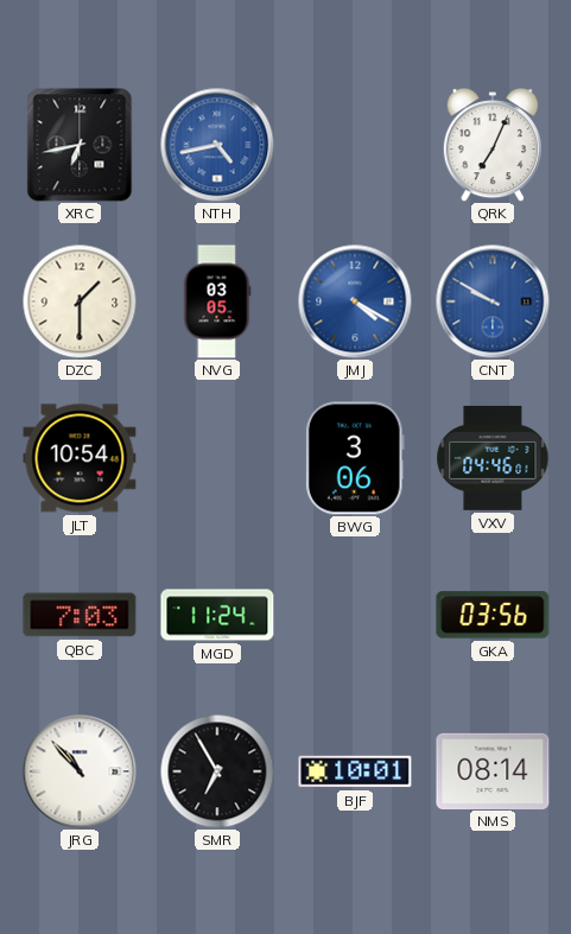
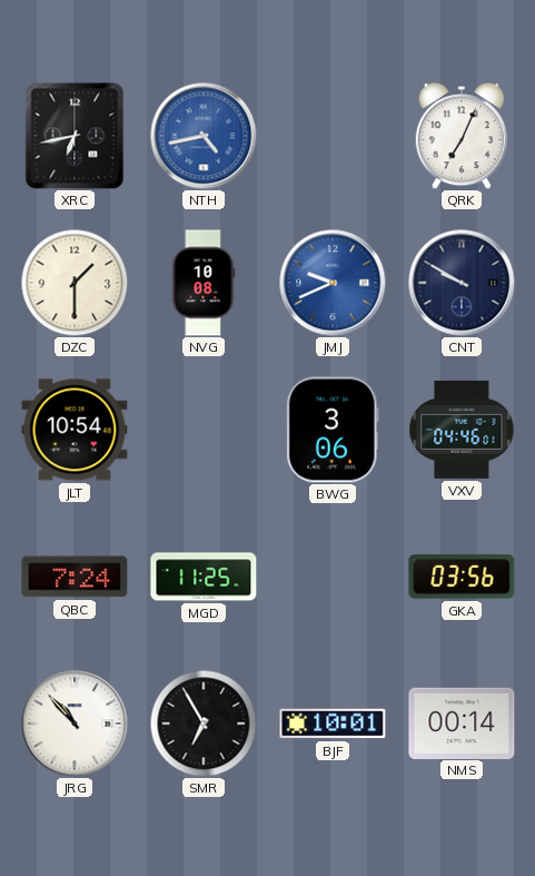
NVG: 03:05 -> 10:08 (204, 283)
JMJ: 4:20 -> 9:41 (333, 283)
CNT dial: blue -> navy (462, 283)
QBC: 7:03 -> 7:24 (75, 577)
MGD: 11:24 -> 11:25 (204, 577)
NMS: 08:14 -> 00:14 (462, 722)
